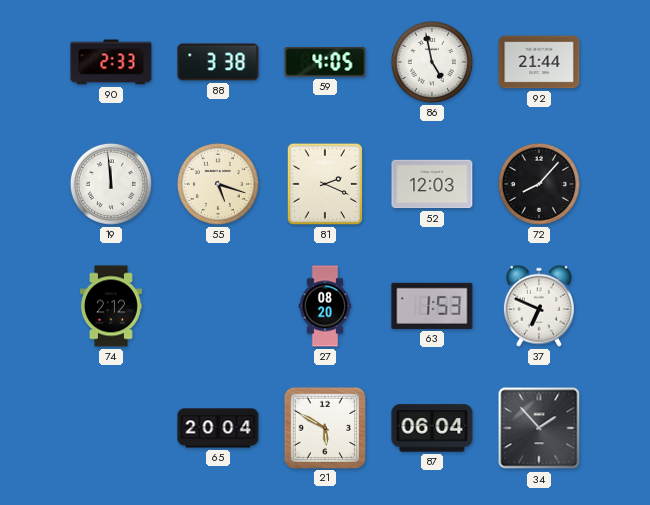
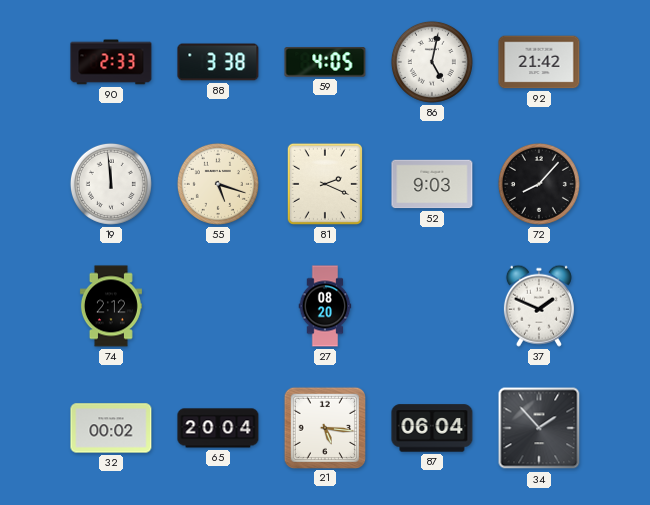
86: 4:58 -> 5:02 (432, 62)
92: 21:44 -> 21:42 (539, 62)
52: 12:03 -> 9:03 (432, 184)
63: 1:53 -> none (432, 306)
37: 6:49 -> 1:49 (539, 306)
32: none -> 00:02 (111, 428)
21: 5:50 -> 5:16 (324, 427)
